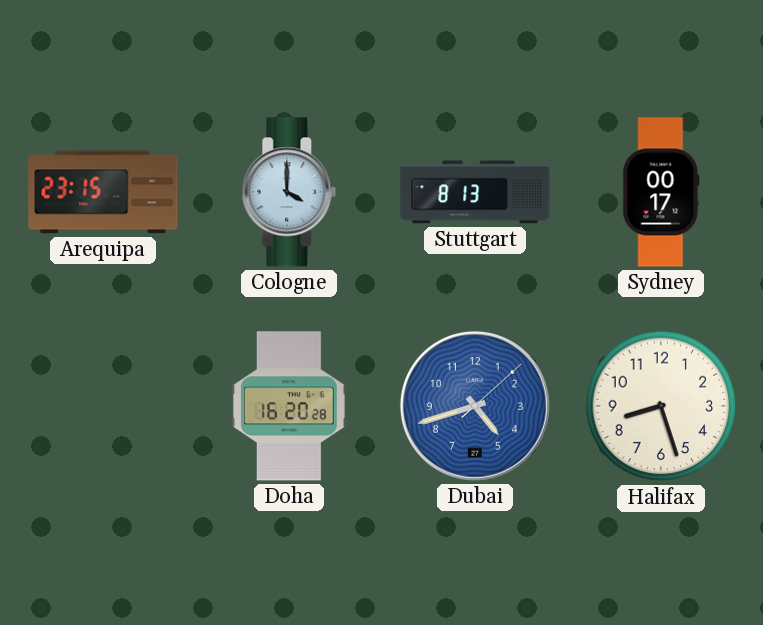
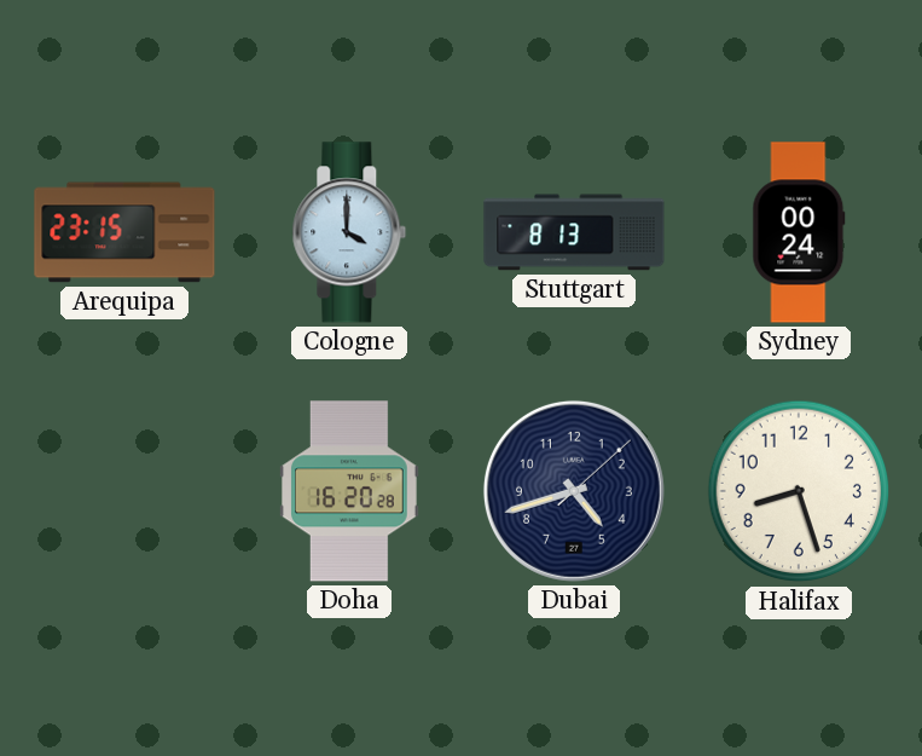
Sydney: 00:17 -> 00:24 (799, 232)
Dubai dial: blue -> navy (574, 491)
